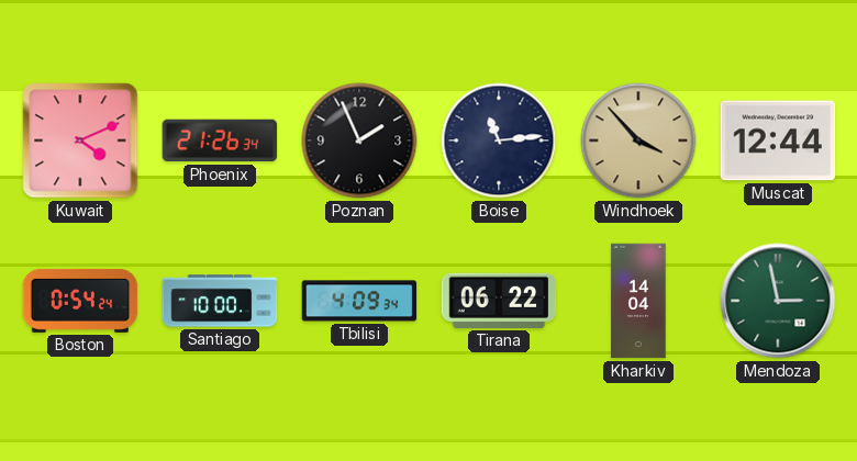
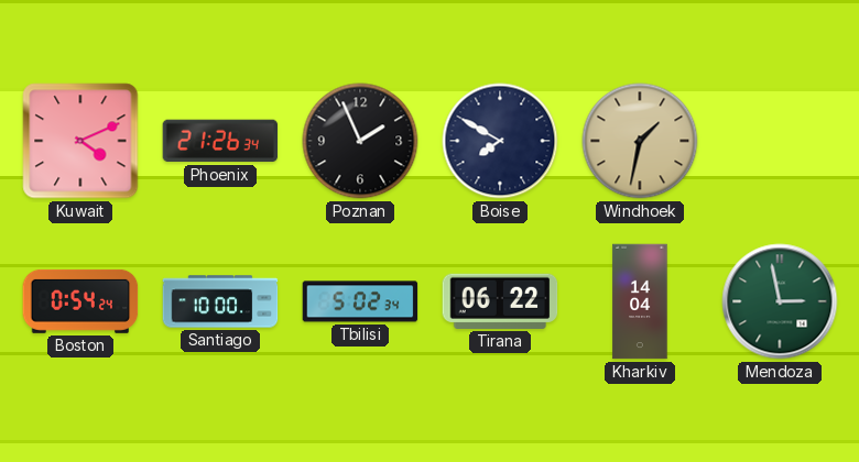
Boise: 11:14 -> 7:50 (500, 141)
Windhoek: 3:53 -> 1:32 (640, 141)
Muscat: 12:44 -> none (778, 140)
Tbilisi: 4:09 -> 5:02 (360, 301)
